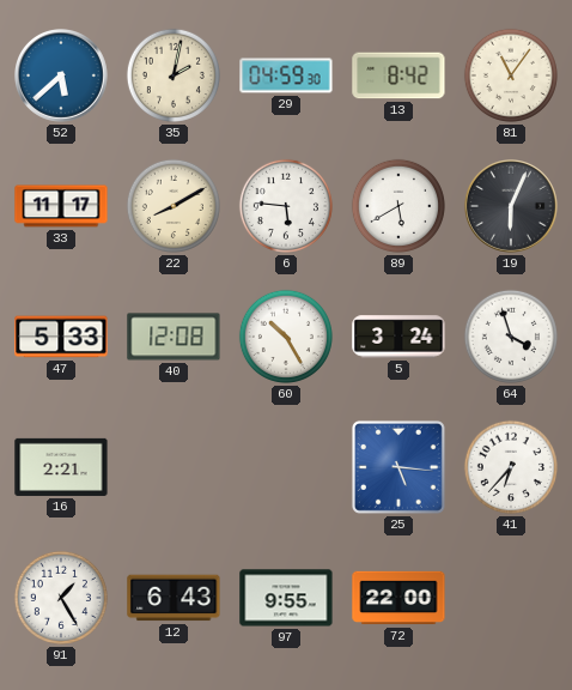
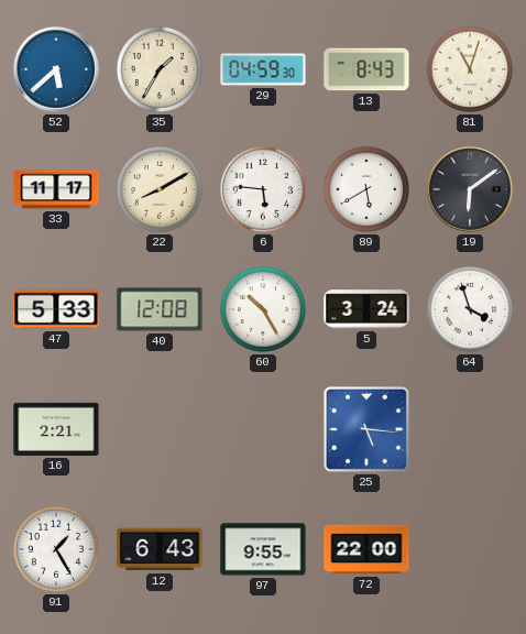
35: 2:02 -> 1:35 (160, 69)
13: 8:42 -> 8:43 (366, 69)
81: 11:06 -> 11:03 (470, 69)
19: 6:04 -> 6:09 (471, 190)
41: 6:37 -> none (511, 467)
